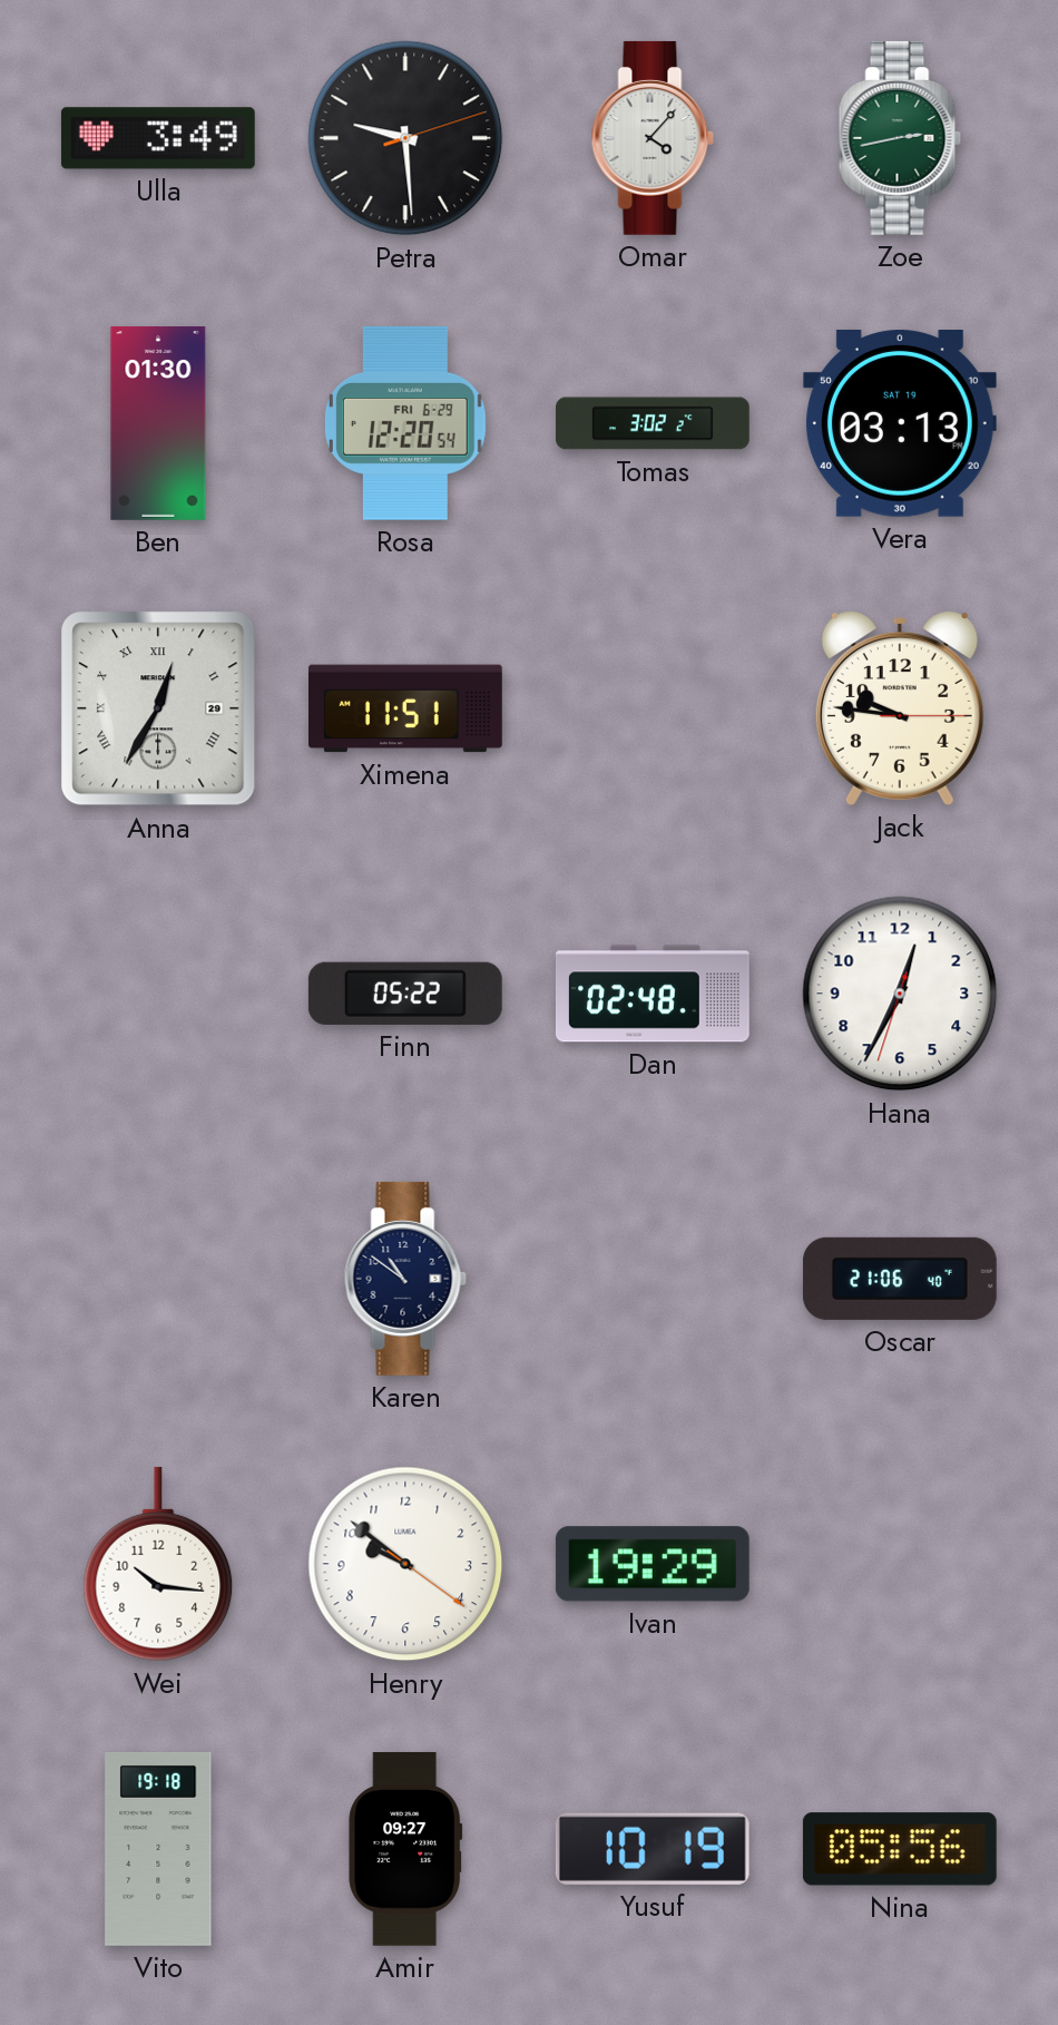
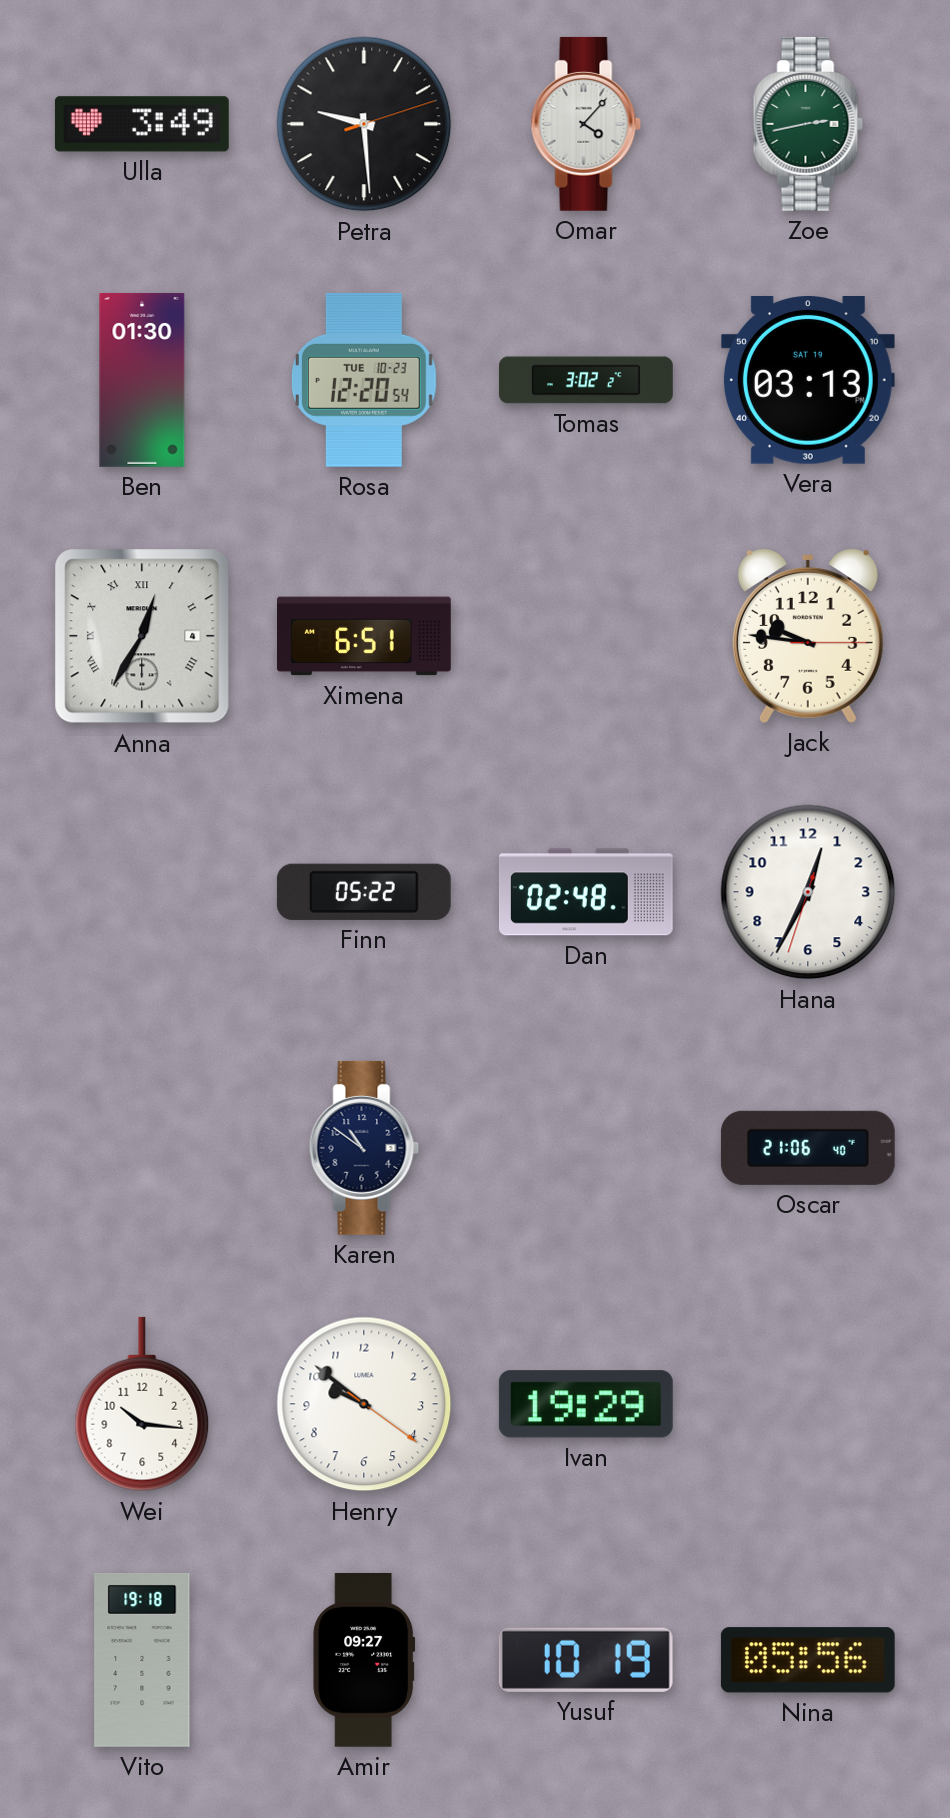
Rosa date: FRI 6-29 -> TUE 10-23 (364, 380)
Anna date: 29 -> 4 (142, 636)
Ximena: 11:51 -> 6:51 (365, 636)
